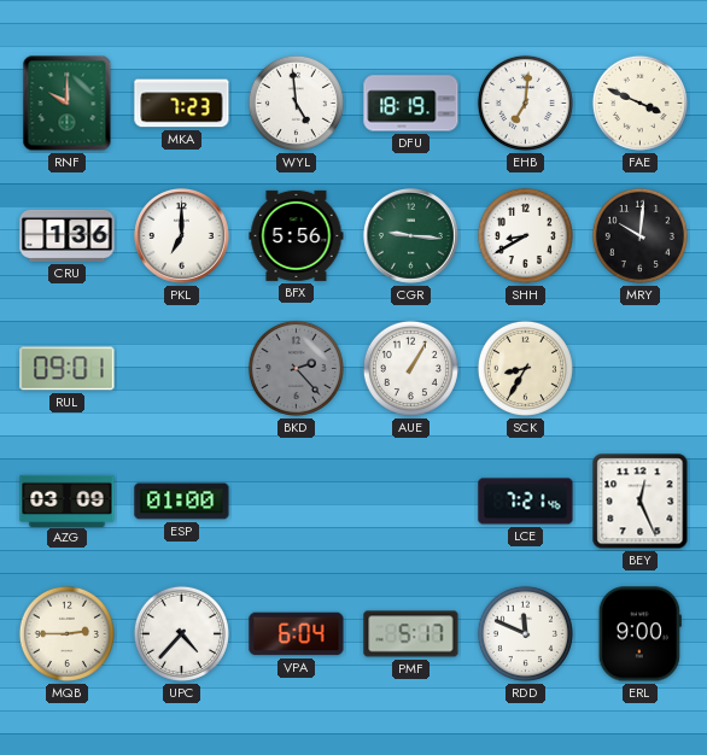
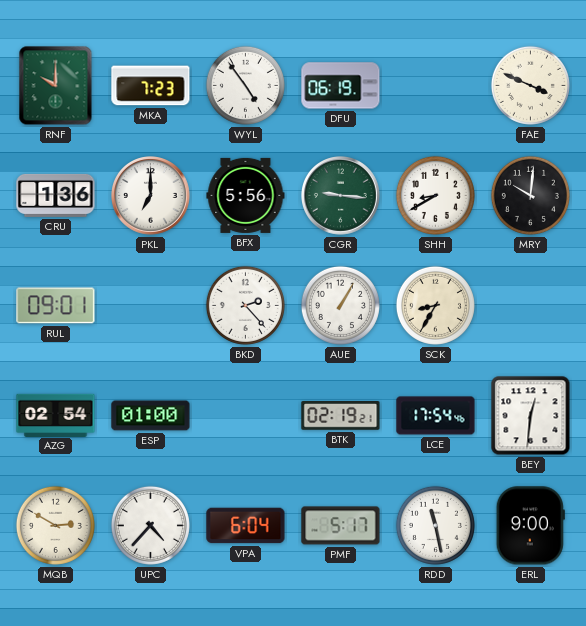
WYL: 4:59 -> 4:54 (245, 85)
DFU: 18:19 -> 06:19 (341, 86)
EHB: 7:01 -> none (525, 103)
BKD dial: grey -> white (245, 305)
AZG: 03:09 -> 02:54 (56, 415)
BTK: none -> 02:19 (341, 416)
LCE: 7:21 -> 17:54 (436, 416)
BEY: 12:26 -> 12:31 (531, 416)
MQB: 2:45 -> 2:50 (55, 525)
RDD: 11:49 -> 11:28 (435, 525)
